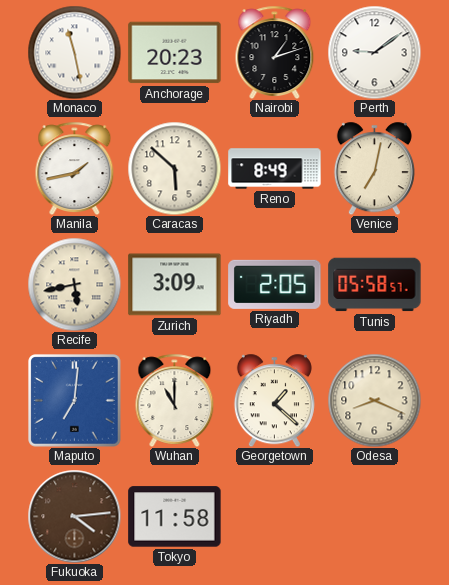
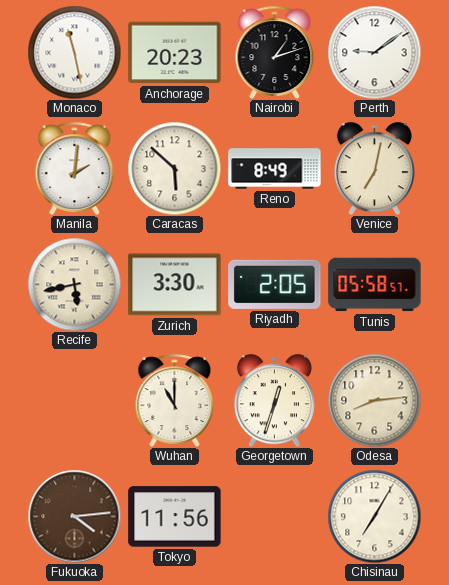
Manila: 1:43 -> 2:01 (75, 168)
Zurich: 3:09 -> 3:30 (175, 285)
Maputo: 7:01 -> none (75, 401)
Georgetown: 1:22 -> 12:33 (274, 400)
Odesa: 8:19 -> 8:14 (374, 400)
Tokyo: 11:58 -> 11:56 (175, 517)
Chisinau: none -> 7:05 (374, 516)
